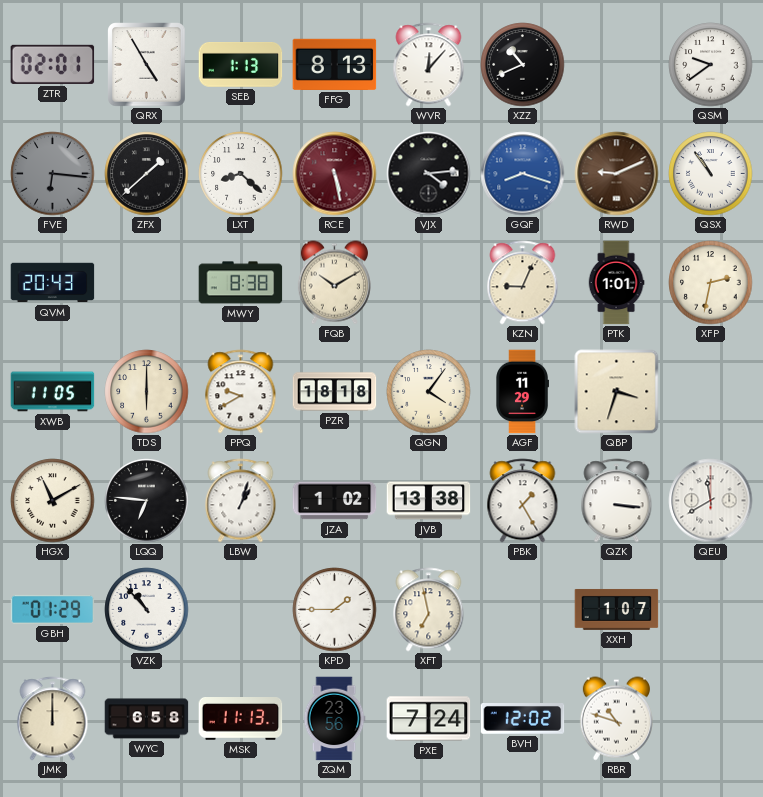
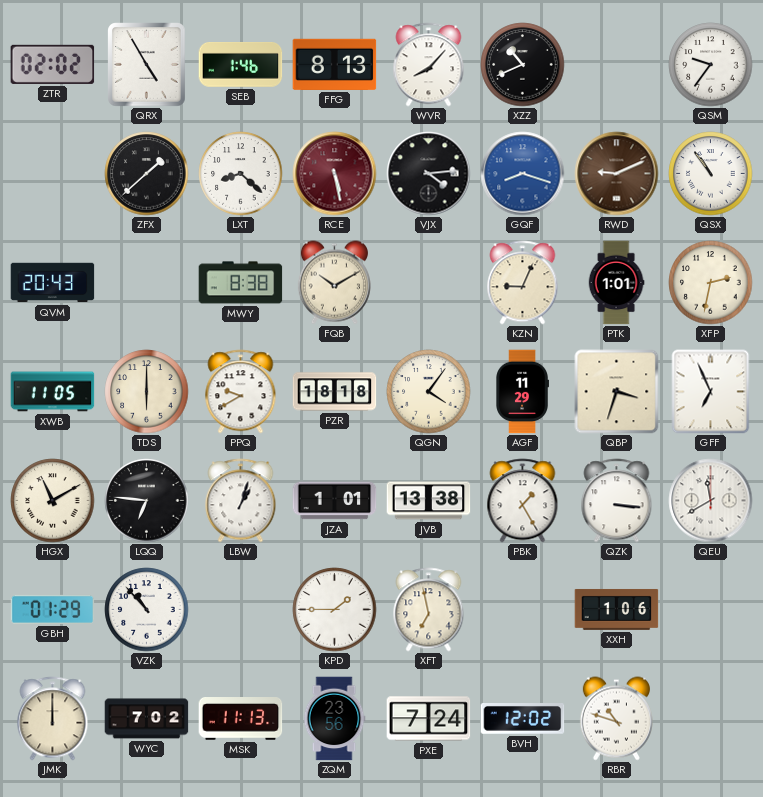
ZTR: 02:01 -> 02:02 (53, 64)
SEB: 1:13 -> 1:46 (241, 65)
WVR: 12:07 -> 8:07 (429, 65)
QSM: 9:39 -> 9:36 (711, 65)
FVE: 6:16 -> none (53, 174)
GFF: none -> 6:56 (711, 392)
JZA: 1:02 -> 1:01 (335, 501)
XXH: 1:07 -> 1:06 (617, 609)
WYC: 6:58 -> 7:02 (147, 719)
